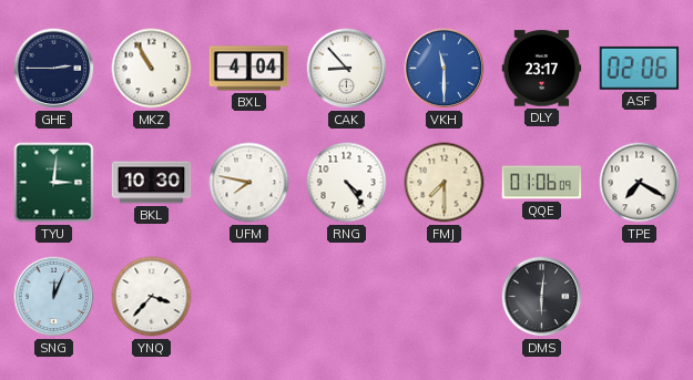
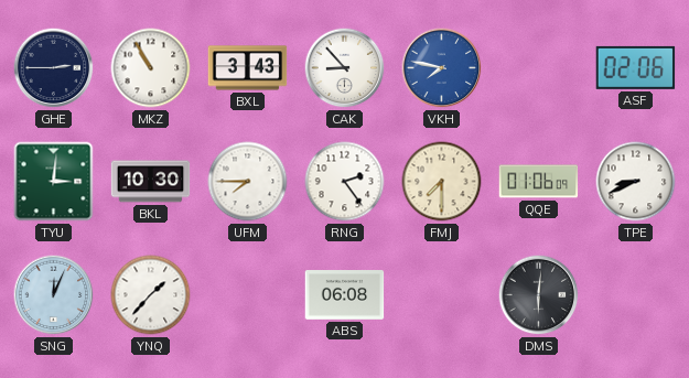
BXL: 4:04 -> 3:43 (248, 68)
VKH: 11:30 -> 7:47 (442, 68)
DLY: 23:17 -> none (542, 69)
UFM: 7:47 -> 7:45 (248, 182)
RNG: 4:24 -> 2:24 (345, 182)
TPE: 7:20 -> 8:41 (636, 182)
YNQ: 3:37 -> 1:37 (151, 295)
ABS: none -> 06:08 (345, 295)
